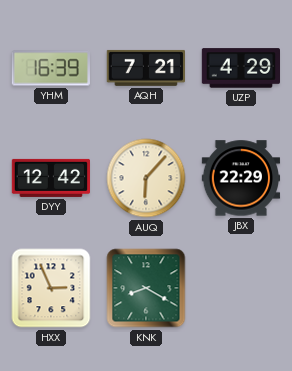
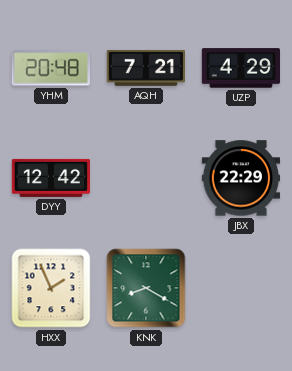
YHM: 16:39 -> 20:48 (51, 68)
AUQ: 6:07 -> none (146, 178)
HXX: 2:56 -> 1:56 (51, 288)
